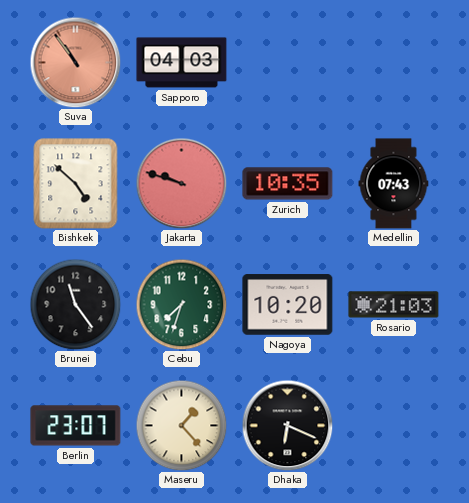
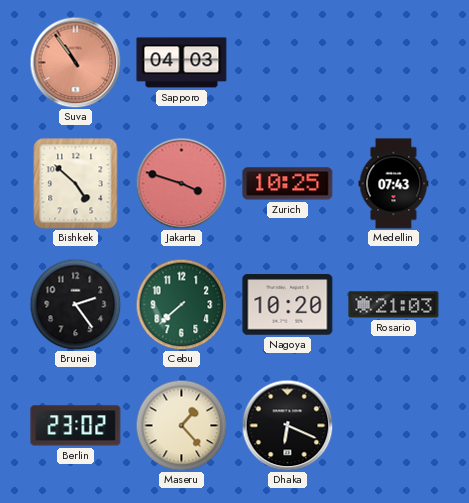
Jakarta: 9:48 -> 3:48 (181, 183)
Zurich: 10:35 -> 10:25 (288, 184)
Brunei: 11:24 -> 2:24 (75, 304)
Cebu: 7:33 -> 7:38 (181, 304)
Berlin: 23:07 -> 23:02 (76, 426)
